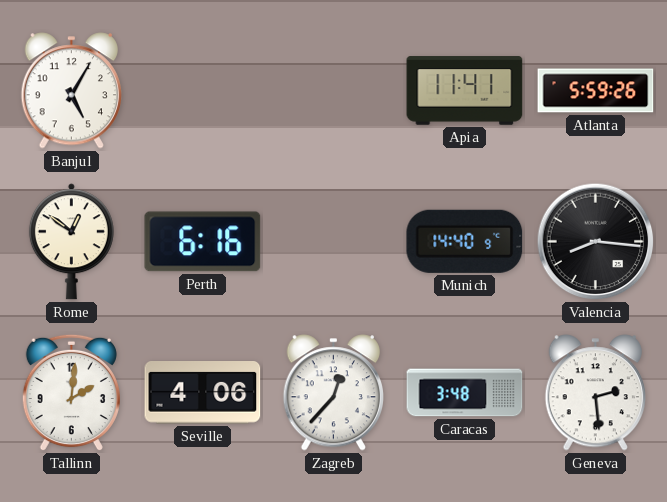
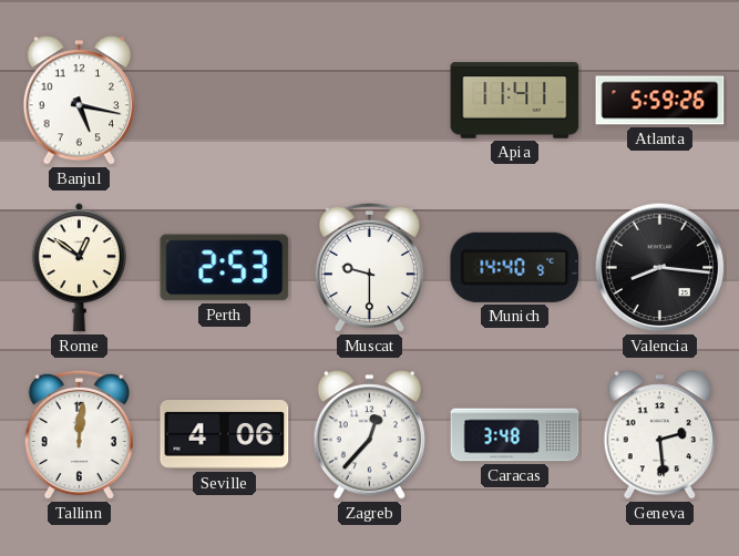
Banjul: 5:05 -> 5:17 (79, 101)
Perth: 6:16 -> 2:53 (225, 268)
Muscat: none -> 9:30 (369, 268)
Tallinn: 2:01 -> 12:01 (79, 435)
